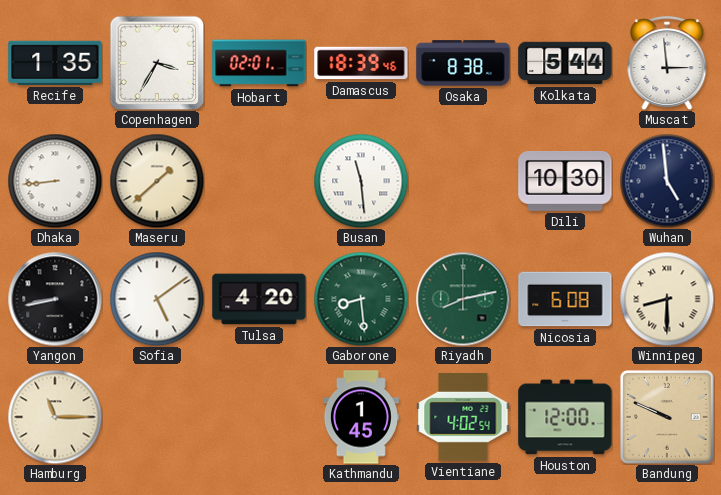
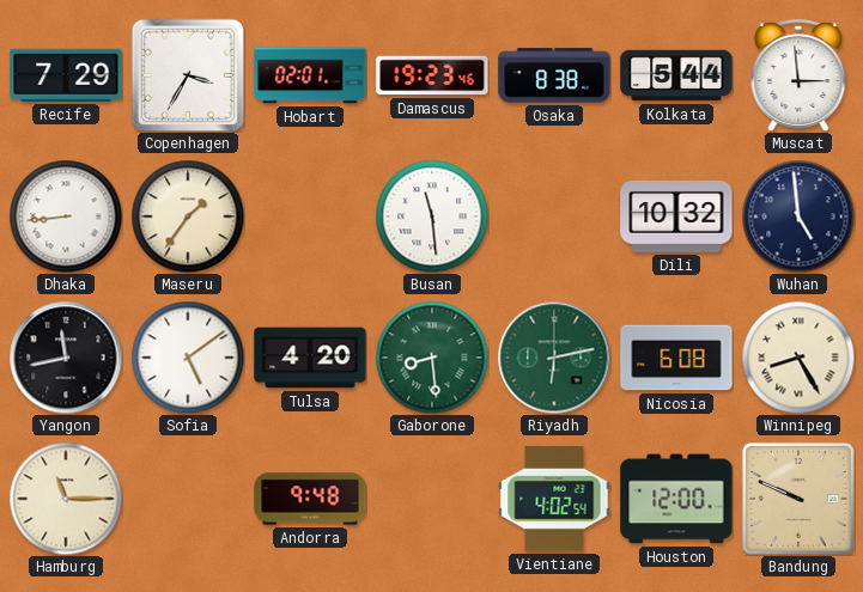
Recife: 1:35 -> 7:29 (66, 75)
Damascus: 18:39 -> 19:23 (432, 75)
Maseru: 1:38 -> 1:36 (188, 216)
Dili: 10:30 -> 10:32 (676, 218)
Yangon: 8:43 -> 11:43 (66, 358)
Riyadh: 8:13 -> 6:13 (554, 358)
Winnipeg: 8:30 -> 8:25 (798, 358)
Andorra: none -> 9:48 (310, 499)
Kathmandu: 1:45 -> none (361, 417)
